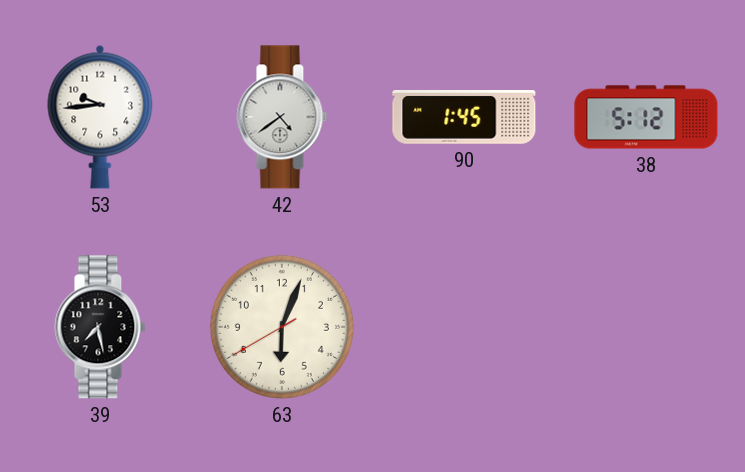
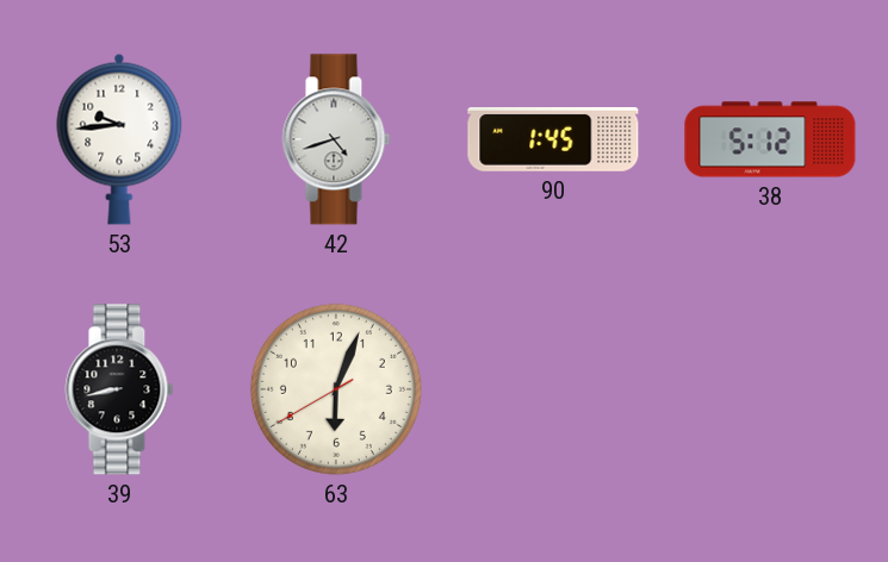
42: 4:39 -> 4:42 (336, 139)
39: 7:28 -> 8:43 (119, 389)
